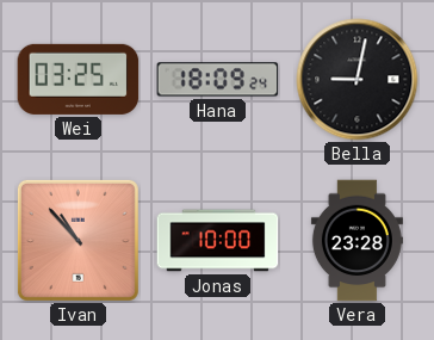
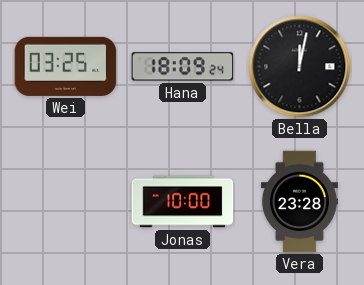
Bella: 9:02 -> 12:02 (300, 67)
Ivan: 10:53 -> none (77, 240)
